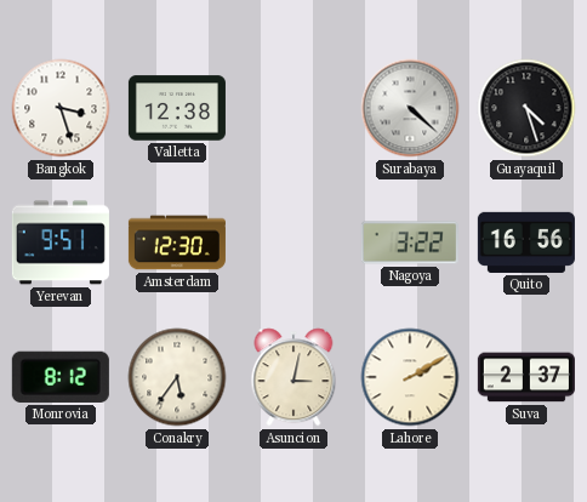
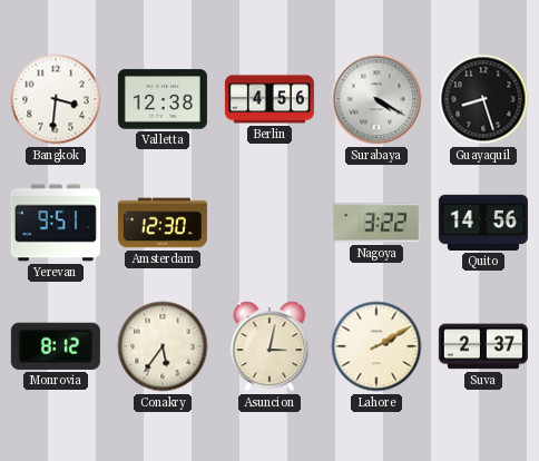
Bangkok: 3:27 -> 3:31 (56, 99)
Berlin: none -> 4:56 (269, 99)
Surabaya: 4:22 -> 4:20 (376, 99)
Guayaquil: 4:27 -> 8:27 (483, 99)
Quito: 16:56 -> 14:56 (483, 223)
